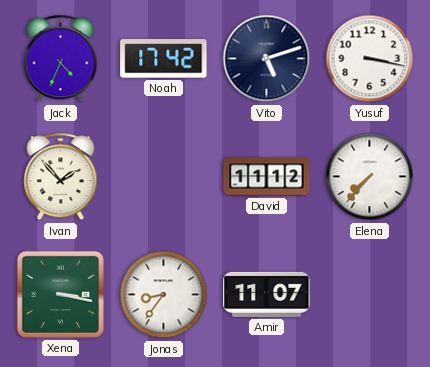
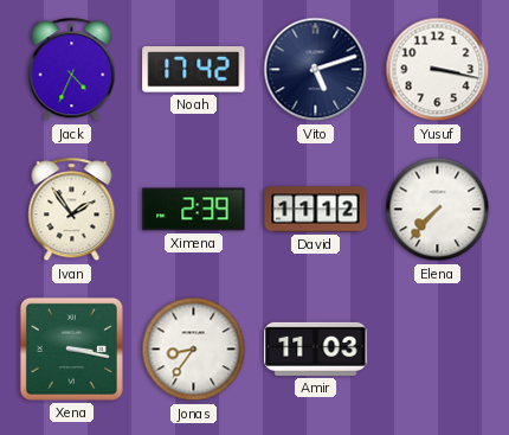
Ivan: 1:53 -> 1:54 (72, 210)
Ximena: none -> 2:39 (194, 210)
Amir: 11:07 -> 11:03 (316, 348)
